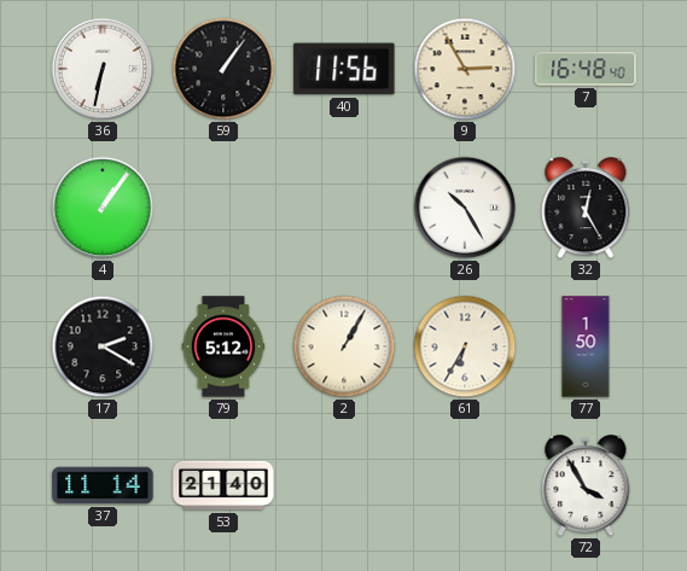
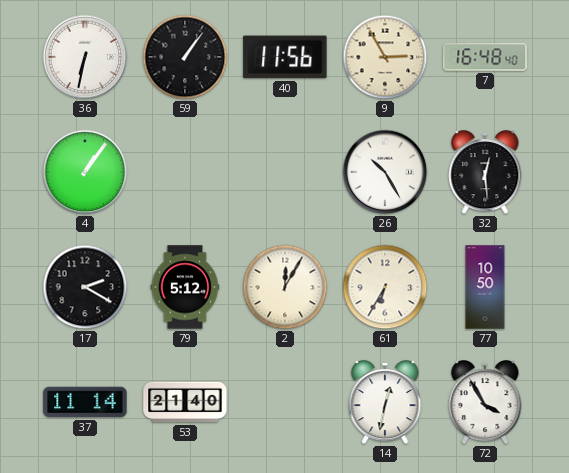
32: 12:25 -> 12:29 (485, 173)
2: 1:05 -> 12:05 (285, 287)
77: 1:50 -> 10:50 (485, 287)
14: none -> 12:32 (385, 403)
